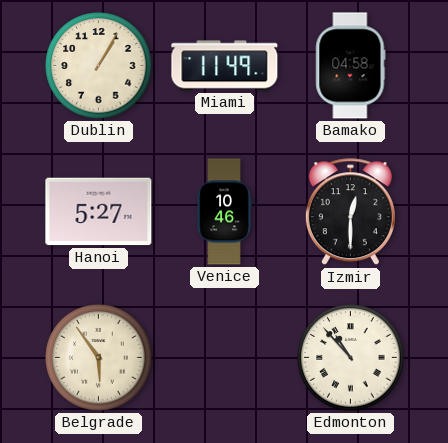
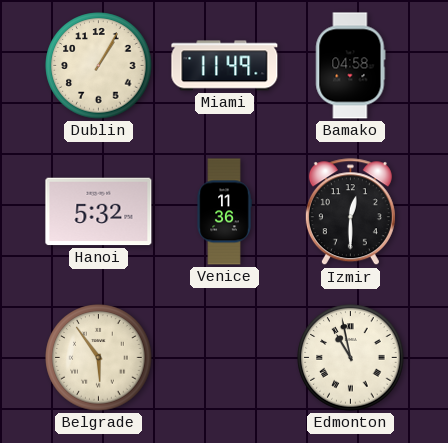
Hanoi: 5:27 -> 5:32 (99, 212)
Venice: 10:46 -> 11:36 (224, 212)
Edmonton: 10:53 -> 10:58 (351, 358)
